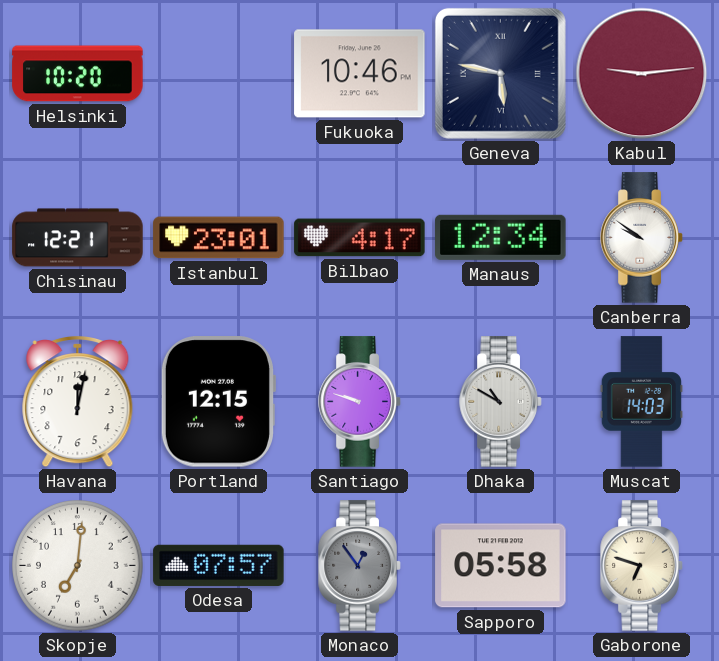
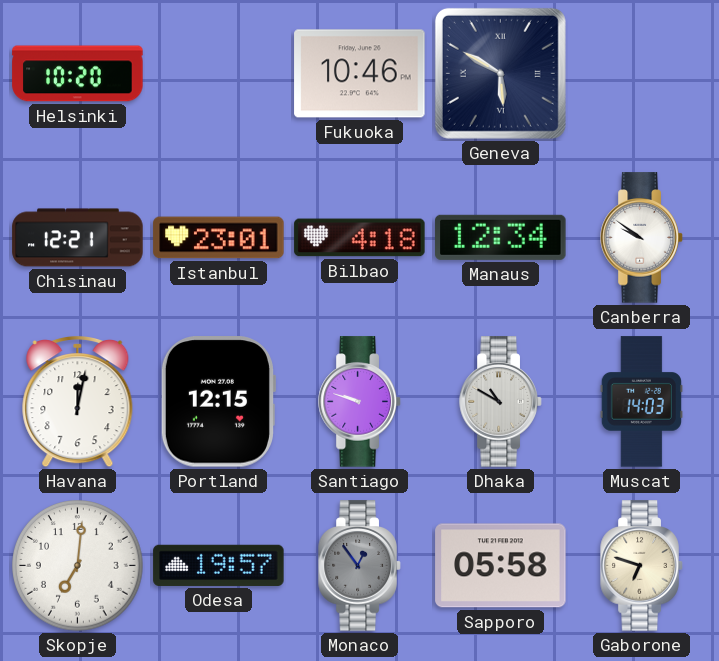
Geneva: 5:47 -> 5:50 (500, 73)
Kabul: 9:14 -> none (642, 74)
Bilbao: 4:17 -> 4:18 (360, 238)
Odesa: 07:57 -> 19:57 (219, 565)
